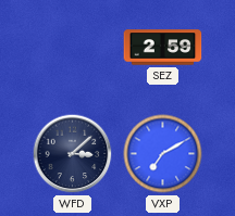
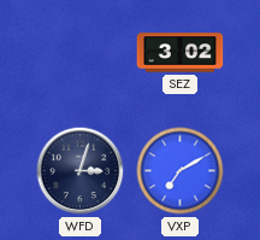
SEZ: 2:59 -> 3:02 (181, 53)
WFD: 3:08 -> 3:03 (81, 171)
